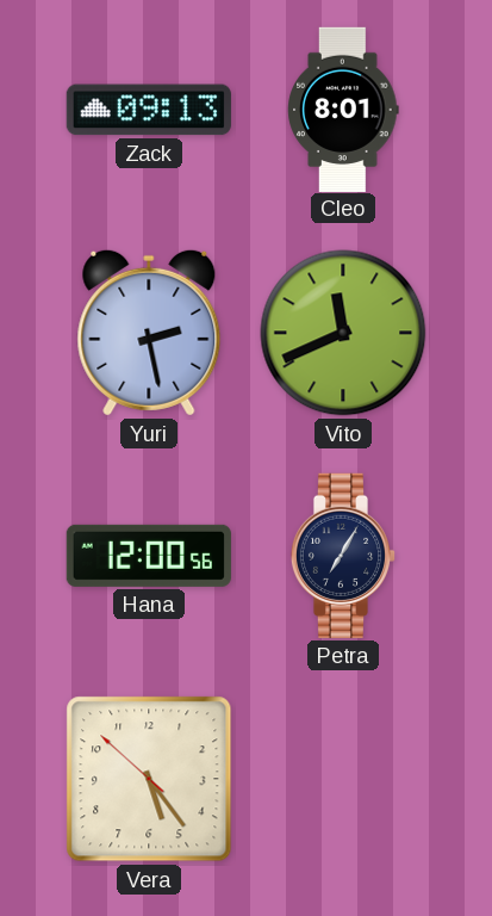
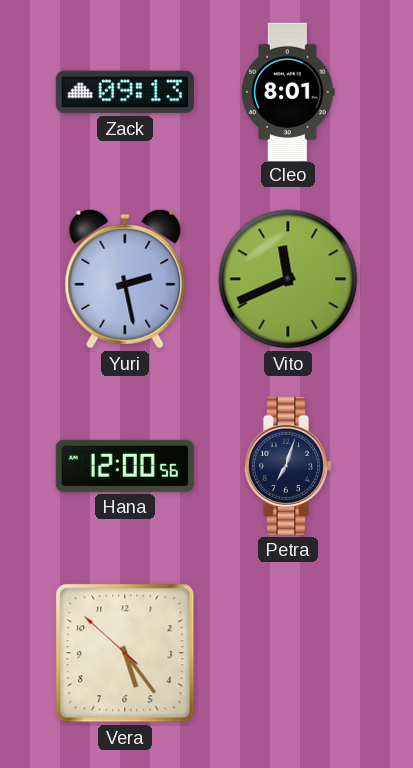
Petra: 7:05 -> 7:03 (288, 466)
